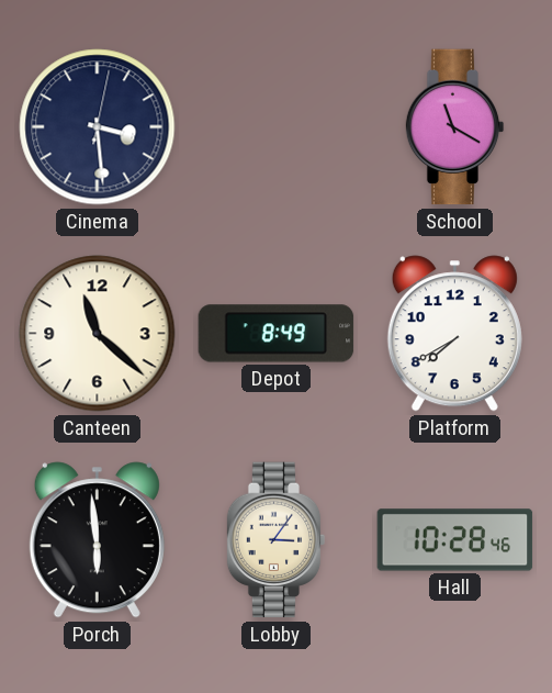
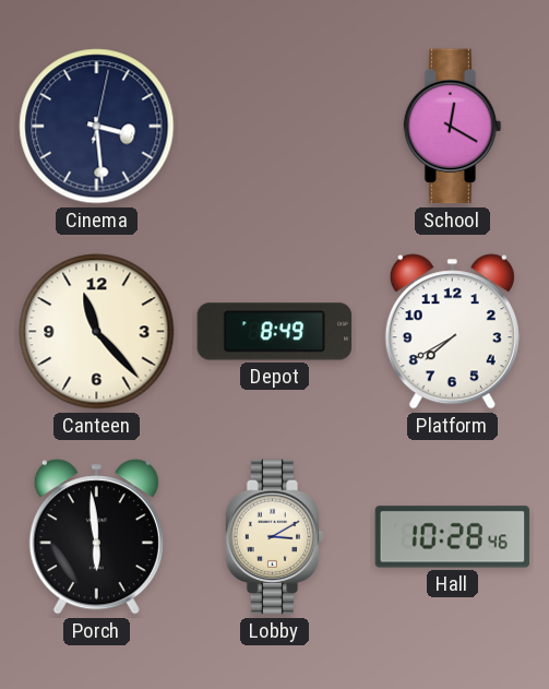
School: 11:20 -> 12:20 (453, 127)
Canteen: 11:22 -> 11:23 (97, 332)
Lobby: 3:06 -> 3:10 (275, 537)
